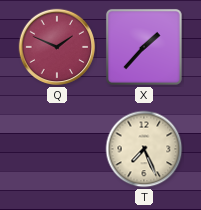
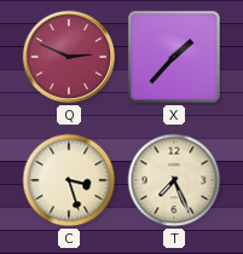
Q: 1:49 -> 2:49 (69, 57)
C: none -> 3:27 (69, 180)
